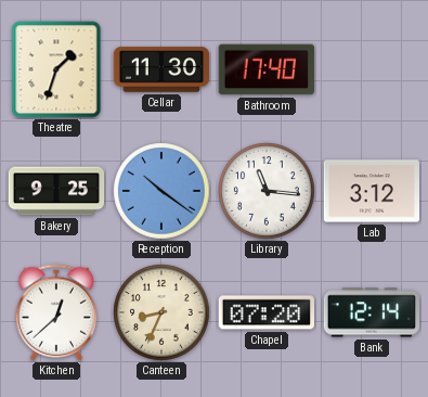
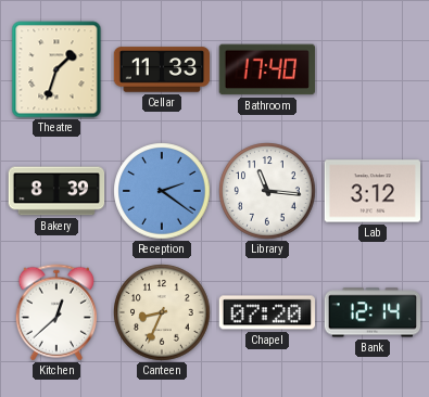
Cellar: 11:30 -> 11:33 (162, 69)
Bakery: 9:25 -> 8:39 (56, 191)
Reception: 10:21 -> 2:21 (162, 191)
